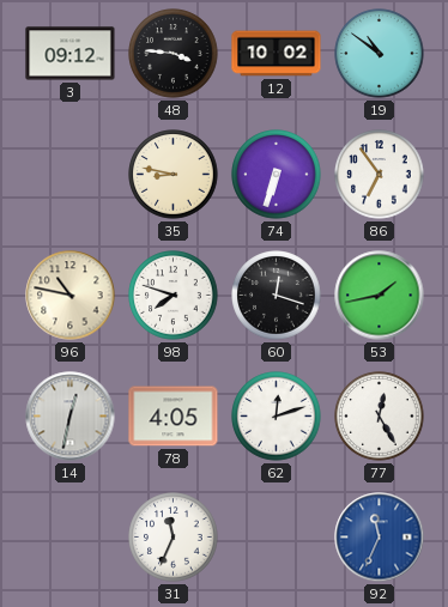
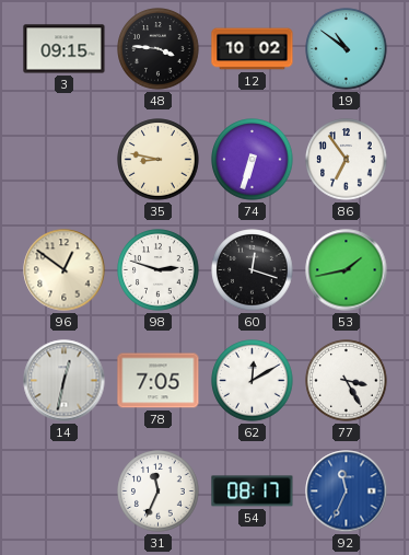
3: 09:12 -> 09:15 (65, 49)
96: 10:47 -> 12:51 (65, 270)
98: 7:48 -> 2:48 (159, 270)
78: 4:05 -> 7:05 (159, 381)
62: 12:12 -> 12:10 (253, 381)
77: 12:25 -> 3:25 (347, 381)
54: none -> 08:17 (253, 492)
